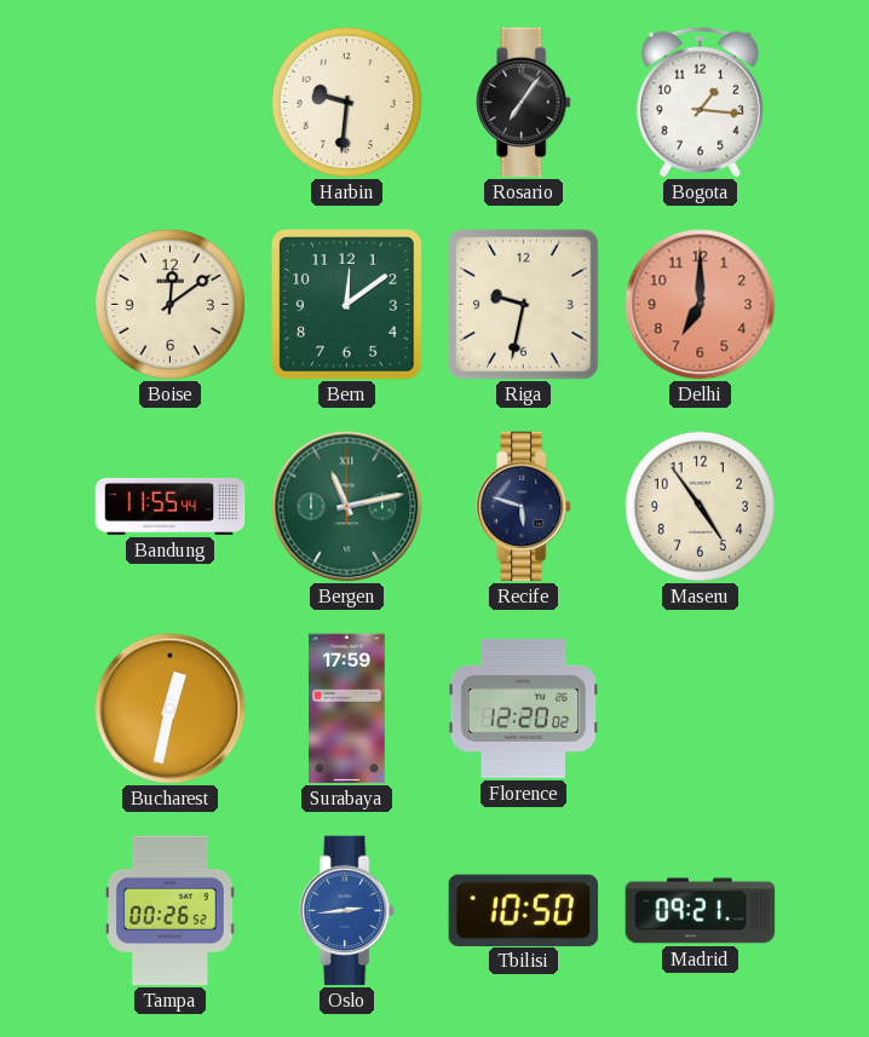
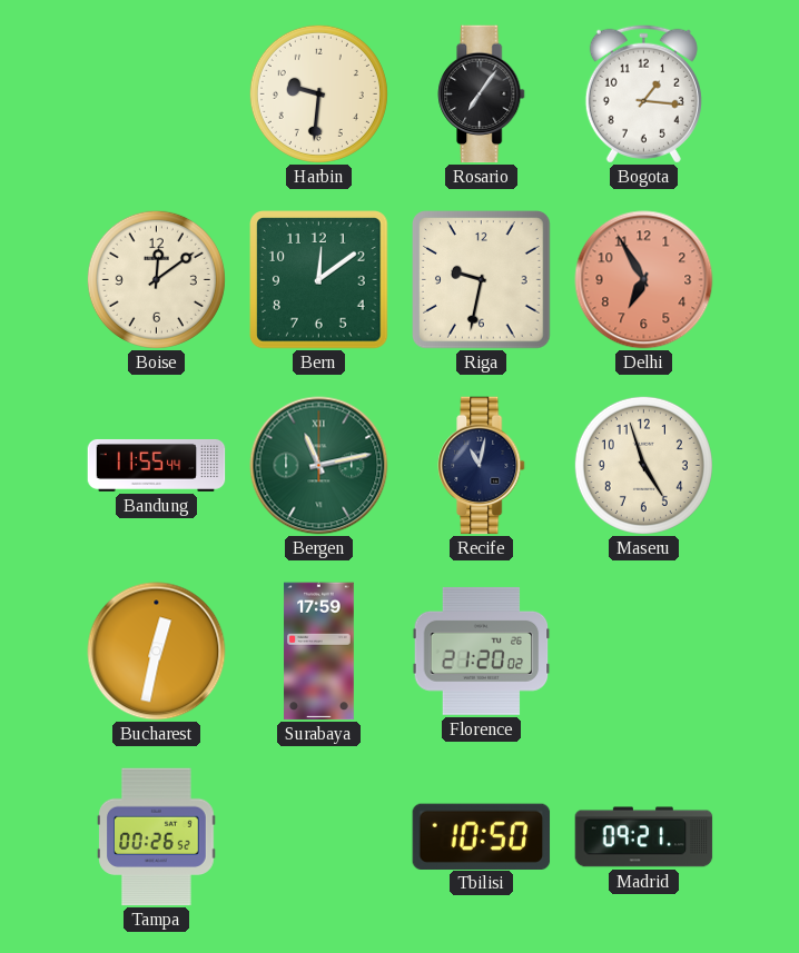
Delhi: 7:00 -> 6:55 (644, 280)
Recife: 5:48 -> 11:02 (482, 466)
Maseru: 4:54 -> 4:57 (643, 465)
Florence: 12:20 -> 21:20 (482, 651)
Oslo: 2:44 -> none (347, 911)
